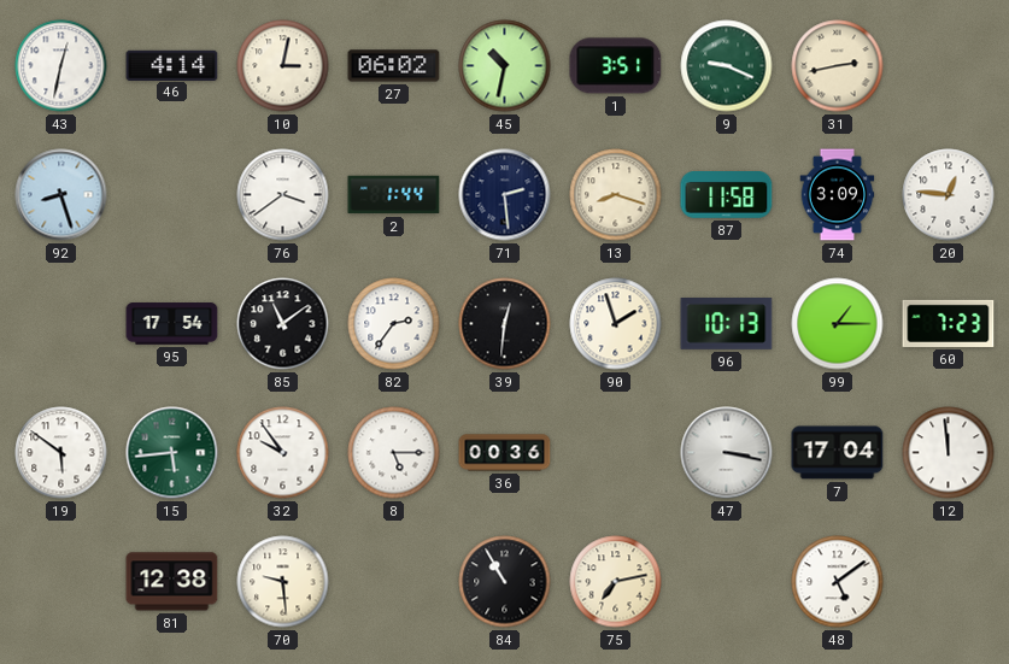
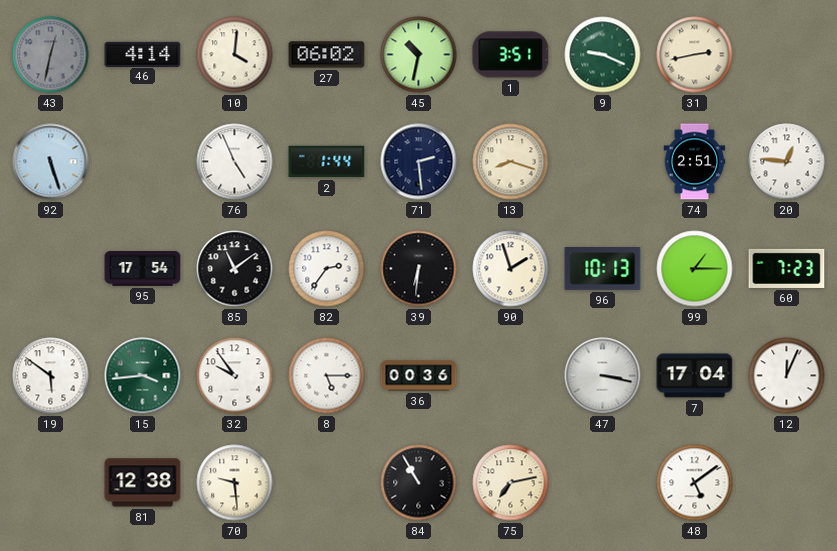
43 dial: white -> grey (51, 55)
10: 3:02 -> 4:01 (235, 55)
92: 8:27 -> 5:27 (51, 162)
76: 3:39 -> 4:56 (235, 162)
87: 11:58 -> none (727, 195)
74: 3:09 -> 2:51 (695, 162)
39: 12:31 -> 6:31 (419, 269)
15: 5:44 -> 3:44 (143, 376)
12: 11:59 -> 12:04 (787, 376)
